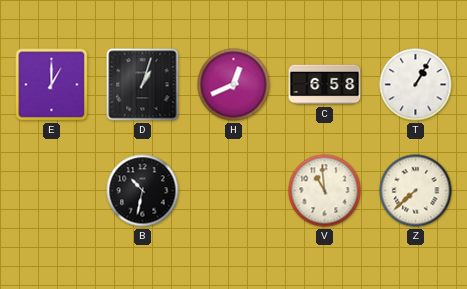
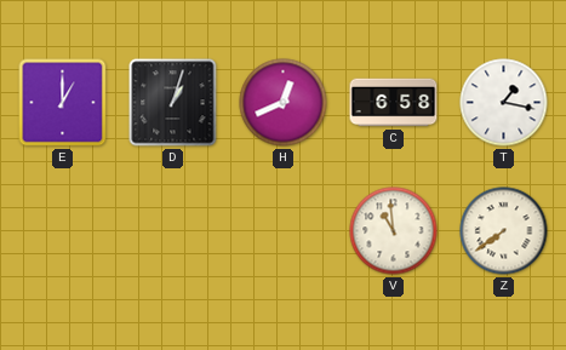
T: 1:05 -> 1:17 (504, 103)
B: 10:32 -> none (143, 191)
Z: 7:38 -> 7:39 (504, 231)
